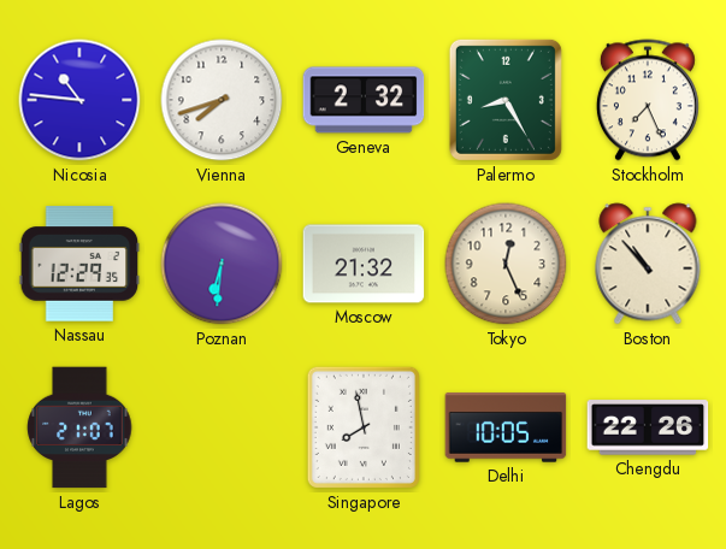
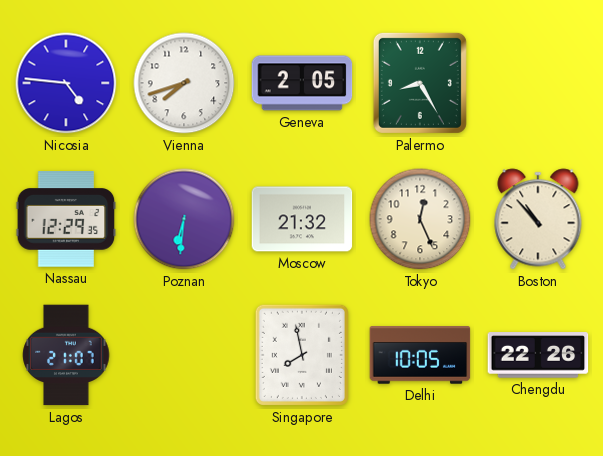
Nicosia: 10:46 -> 4:46 (66, 83)
Geneva: 2:32 -> 2:05 (302, 83)
Stockholm: 7:26 -> none (648, 100)
